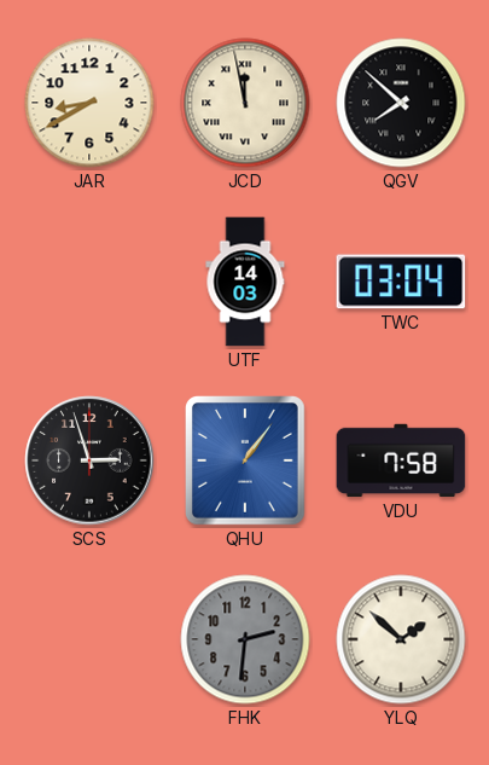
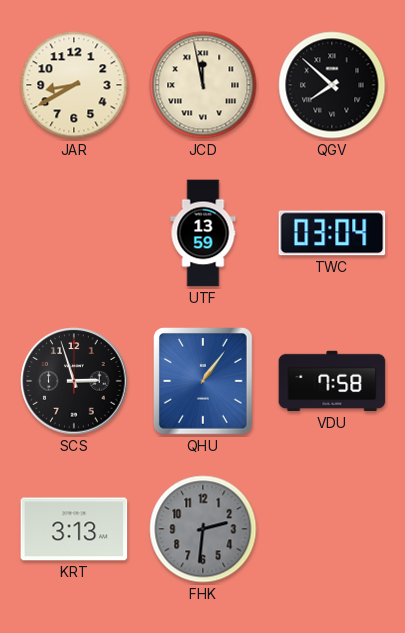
UTF: 14:03 -> 13:59 (203, 233)
KRT: none -> 3:13 (74, 529)
YLQ: 1:52 -> none (401, 639)
